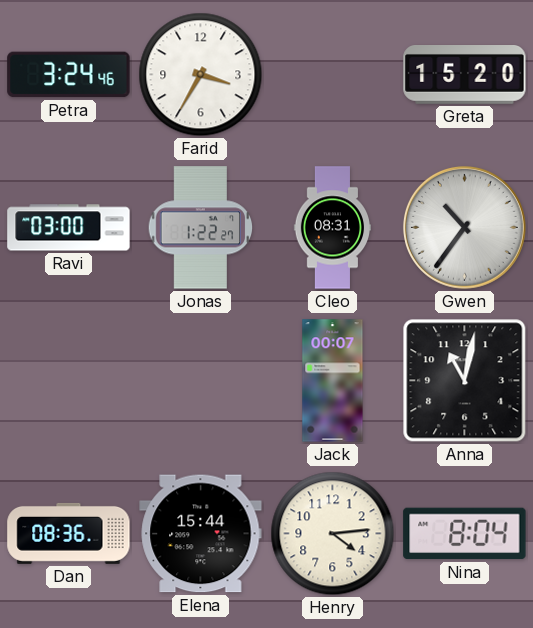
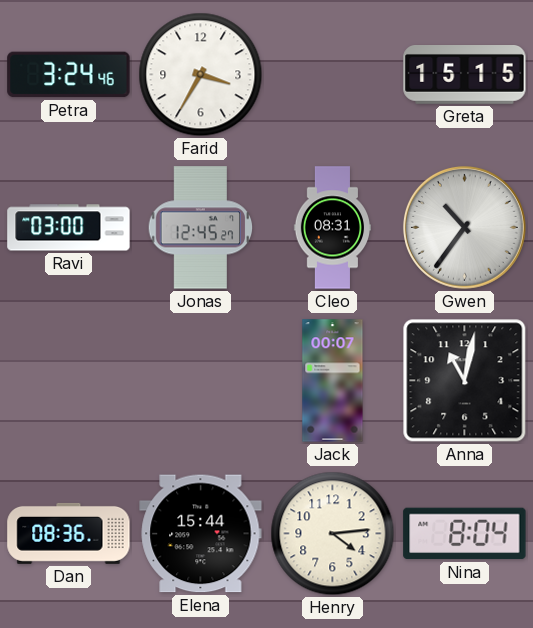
Greta: 15:20 -> 15:15 (465, 75)
Jonas: 1:22 -> 12:45 (201, 228)
